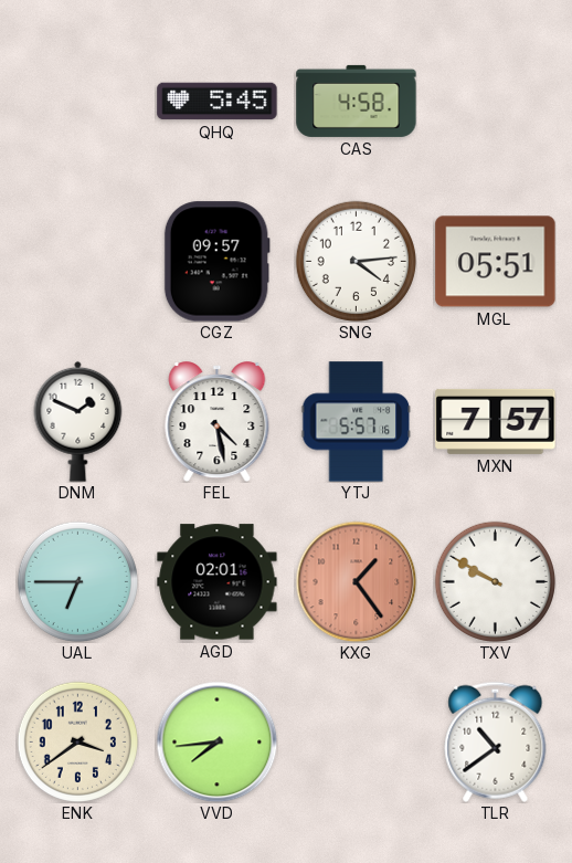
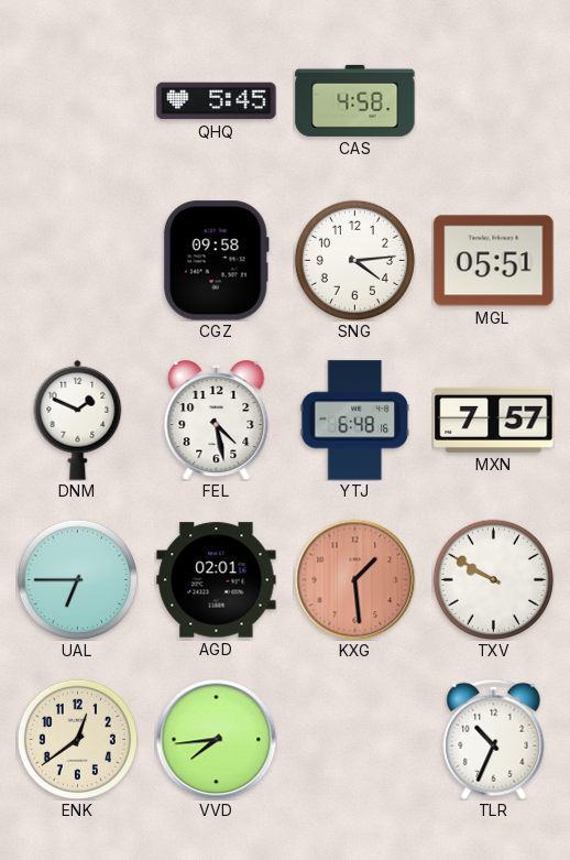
CGZ: 09:57 -> 09:58 (216, 261)
YTJ: 5:57 -> 6:48 (355, 421)
KXG: 1:24 -> 1:29 (354, 579)
ENK: 3:39 -> 12:39 (77, 739)
TLR: 10:39 -> 10:34 (494, 739)
